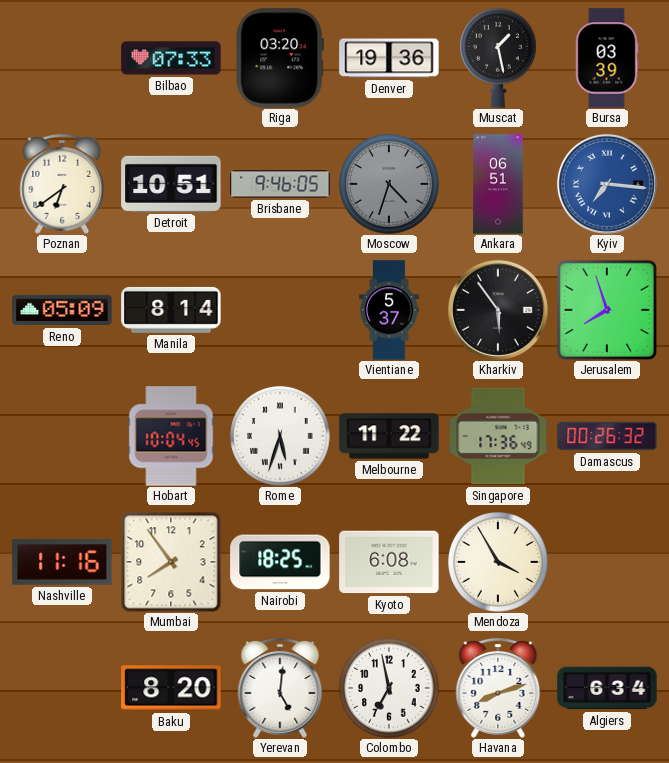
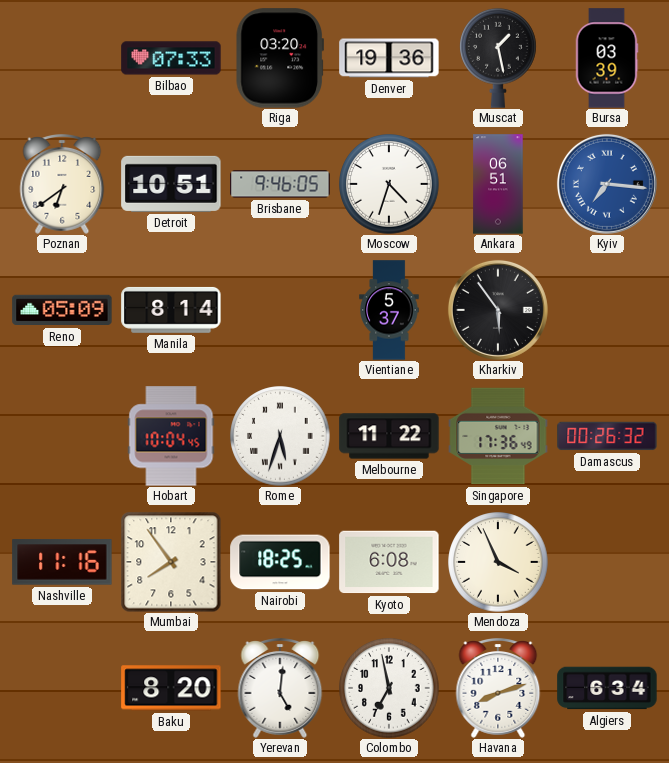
Moscow dial: grey -> white (389, 184)
Jerusalem: 7:57 -> none (607, 310)
Mendoza: 3:55 -> 3:56 (498, 562)
